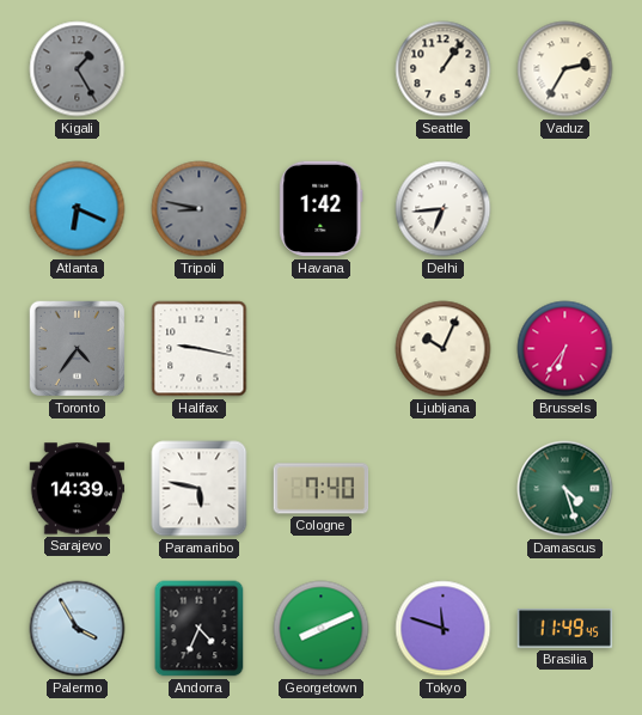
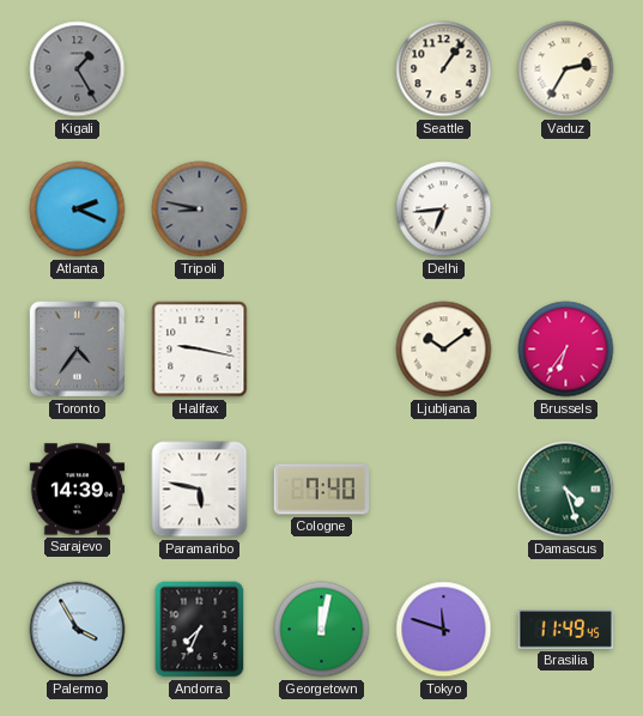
Atlanta: 6:19 -> 2:19 (78, 210)
Havana: 1:42 -> none (322, 209)
Ljubljana: 10:04 -> 10:09 (444, 350)
Andorra: 4:34 -> 7:34 (200, 630)
Georgetown: 8:11 -> 12:02 (322, 630)
